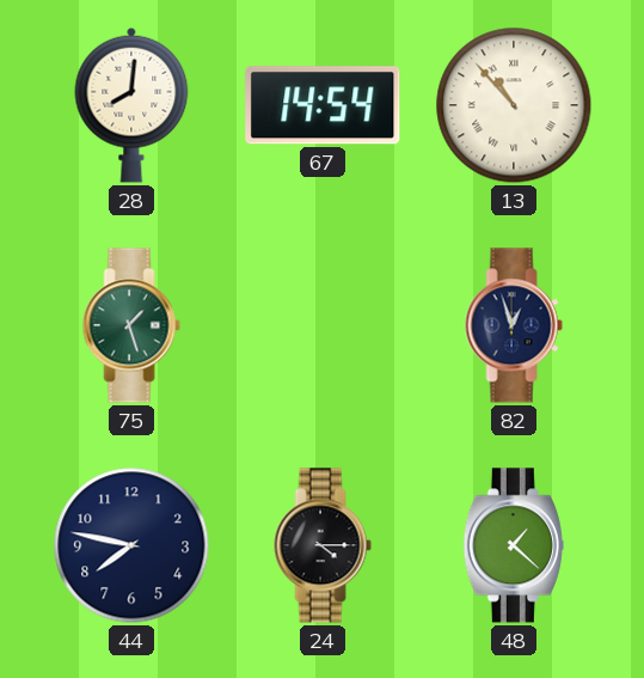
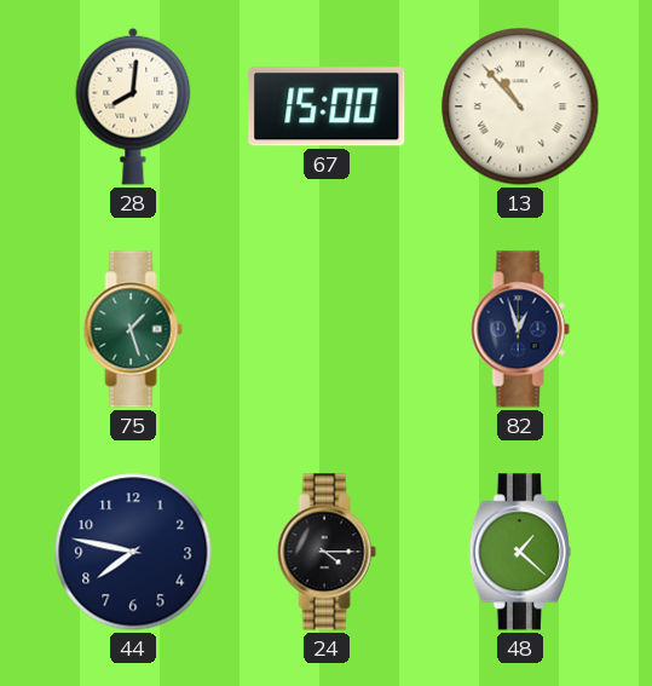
67: 14:54 -> 15:00 (327, 106)
